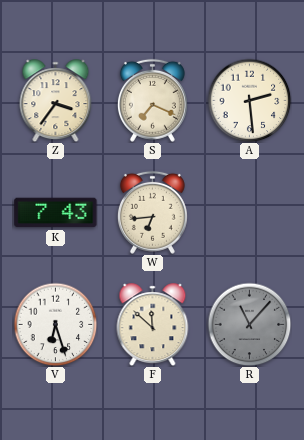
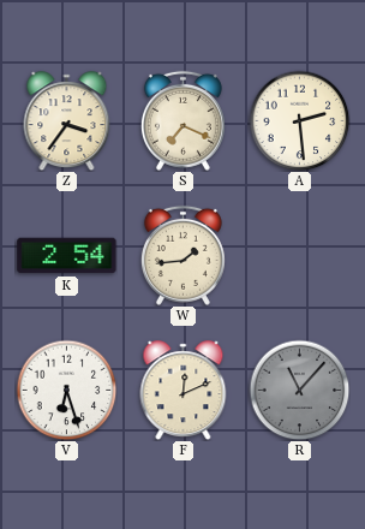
K: 7:43 -> 2:54 (67, 256)
W: 6:44 -> 1:44 (182, 255)
F: 11:52 -> 12:11 (184, 391)
